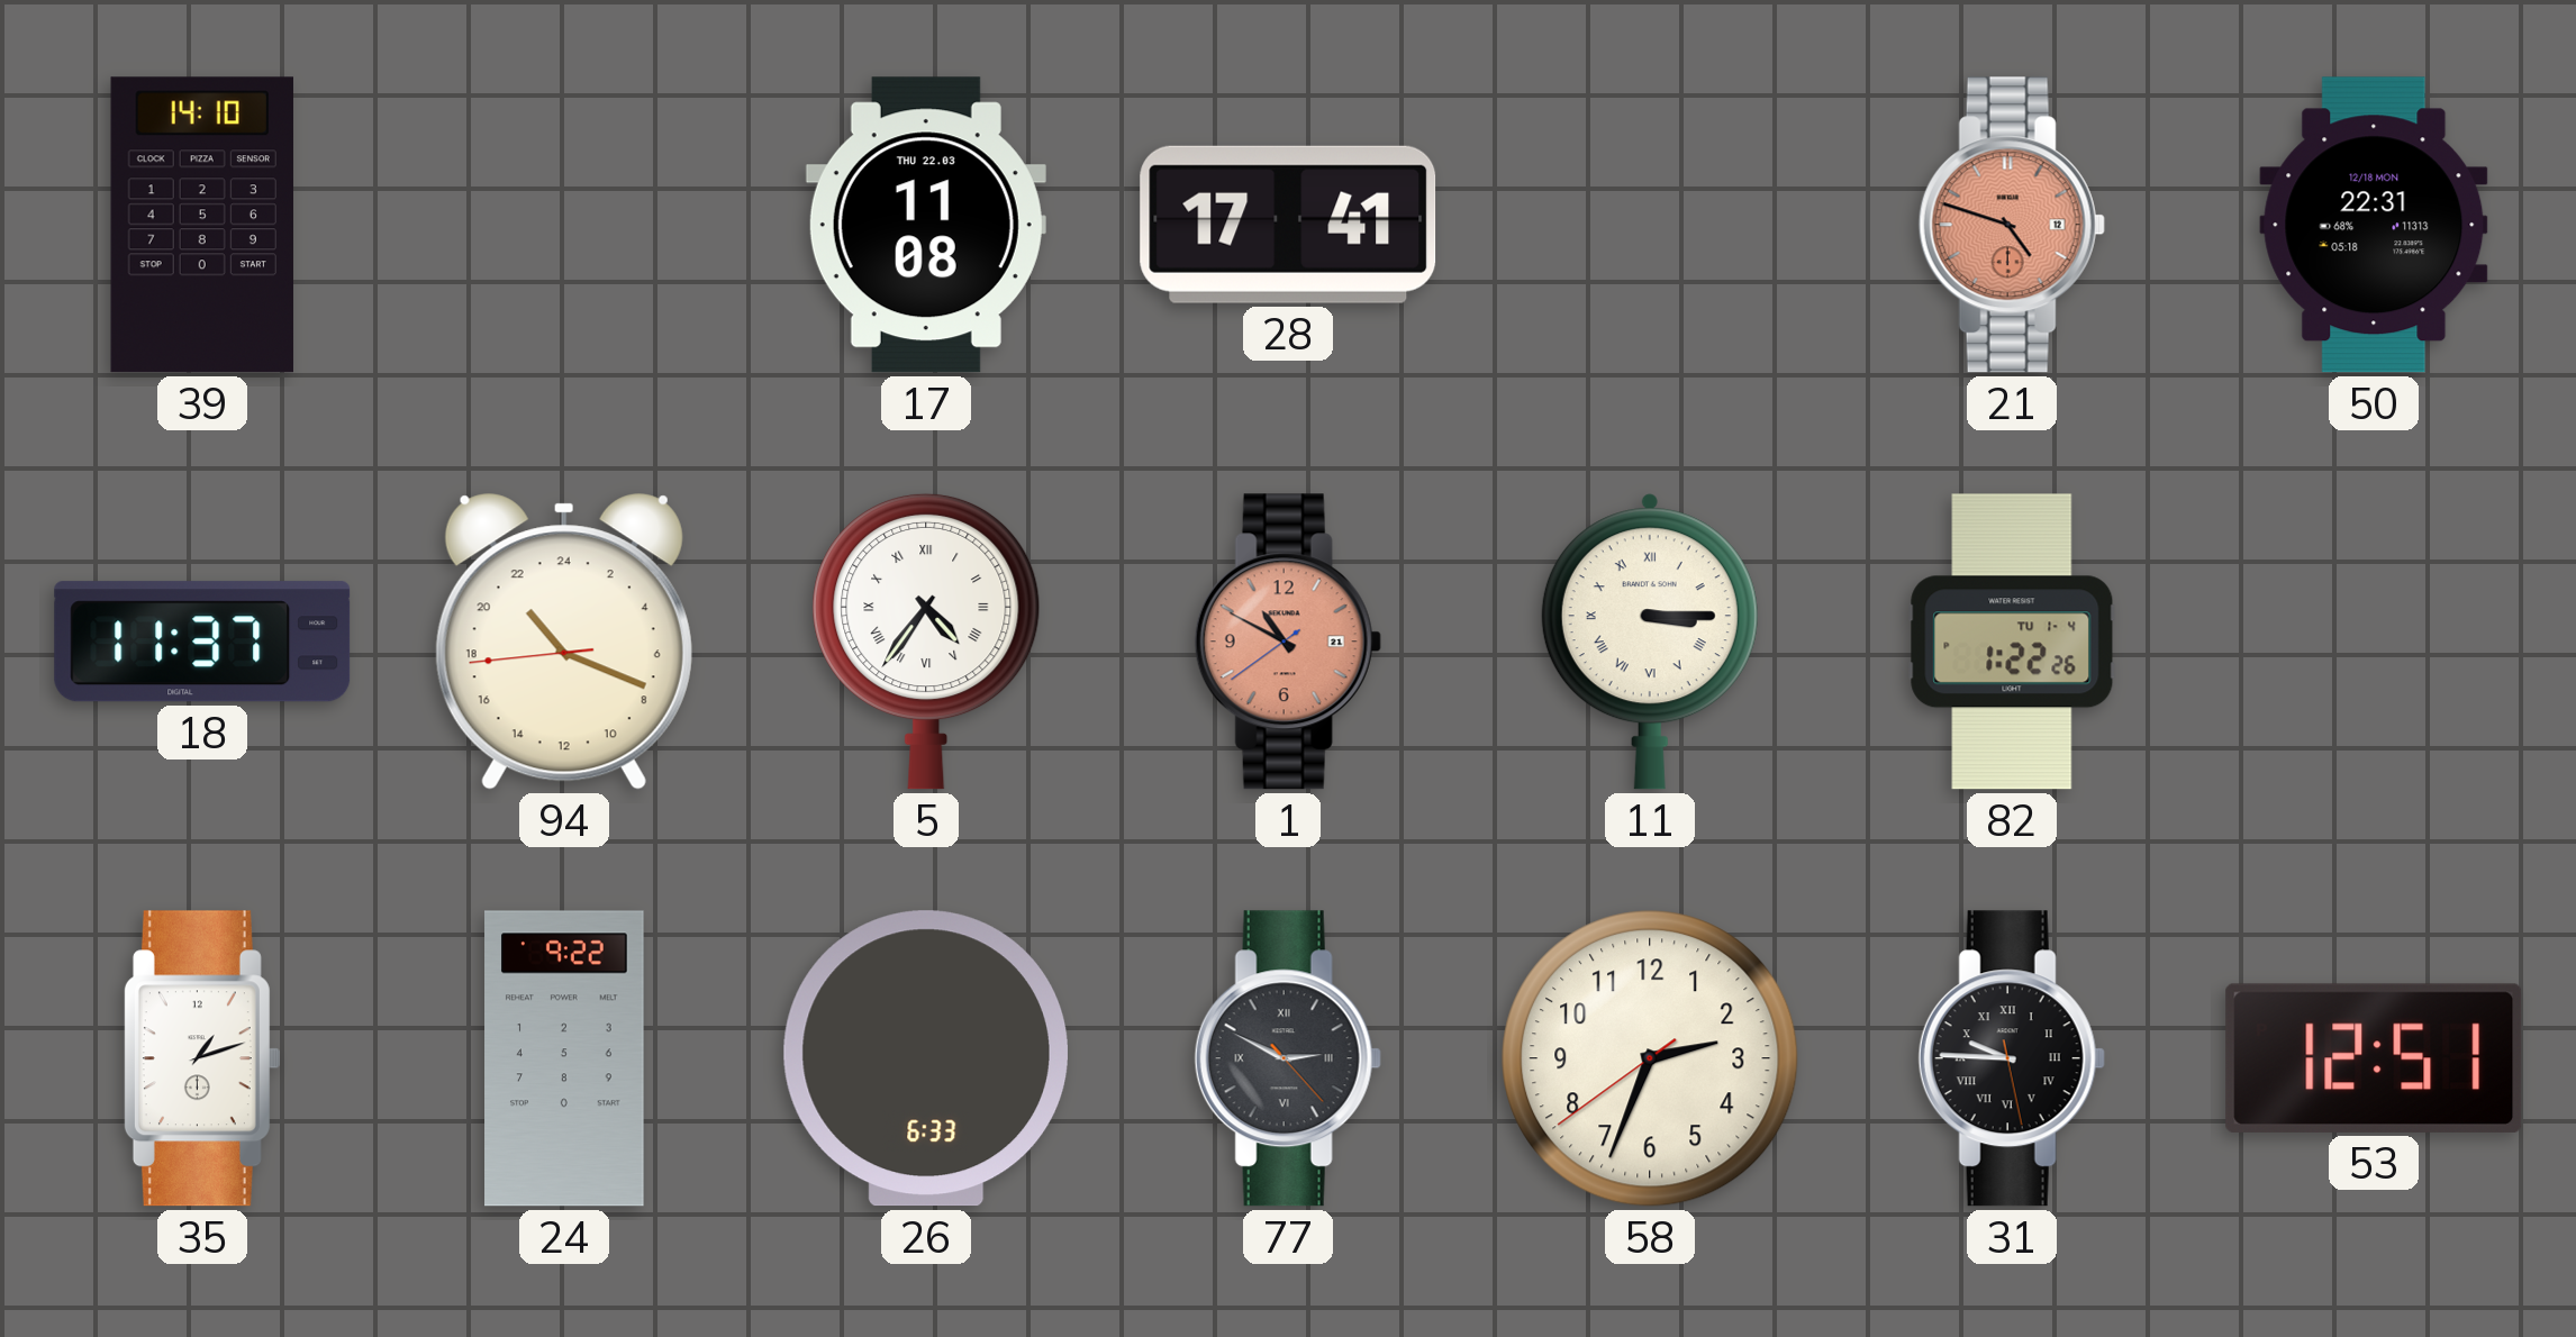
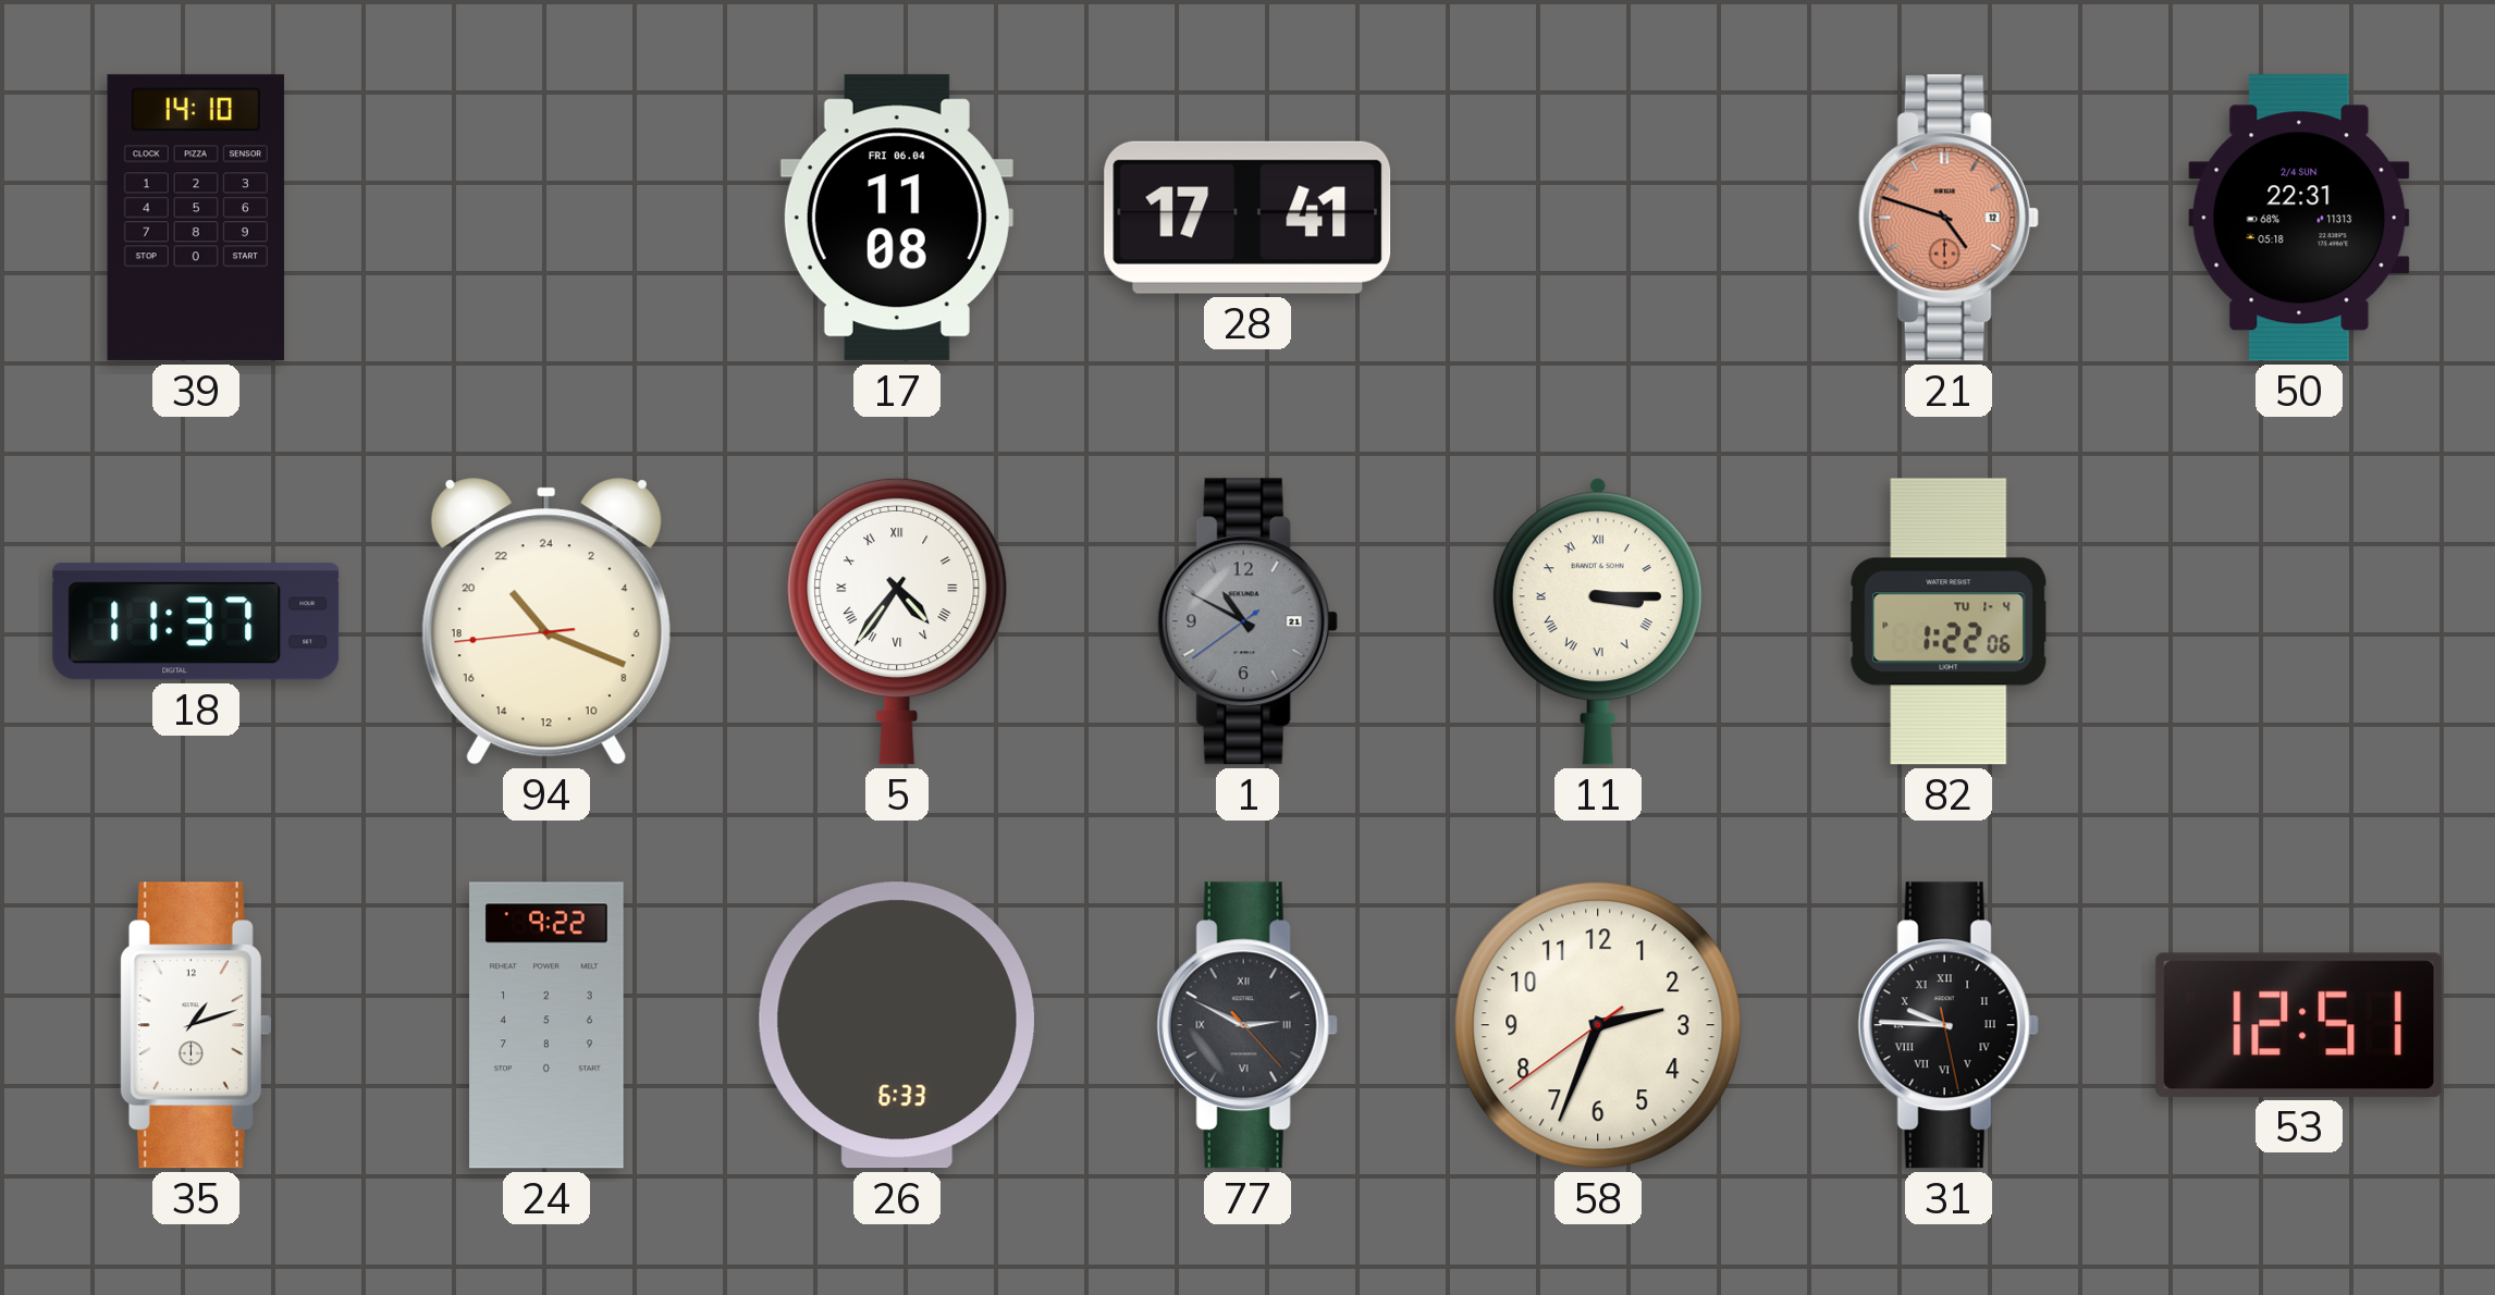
17 date: THU 22.03 -> FRI 06.04 (897, 218)
50 date: 12/18 MON -> 2/4 SUN (2299, 218)
1 dial: salmon -> grey (1247, 621)
82: 1:22:26 -> 1:22:06 (1949, 621)
